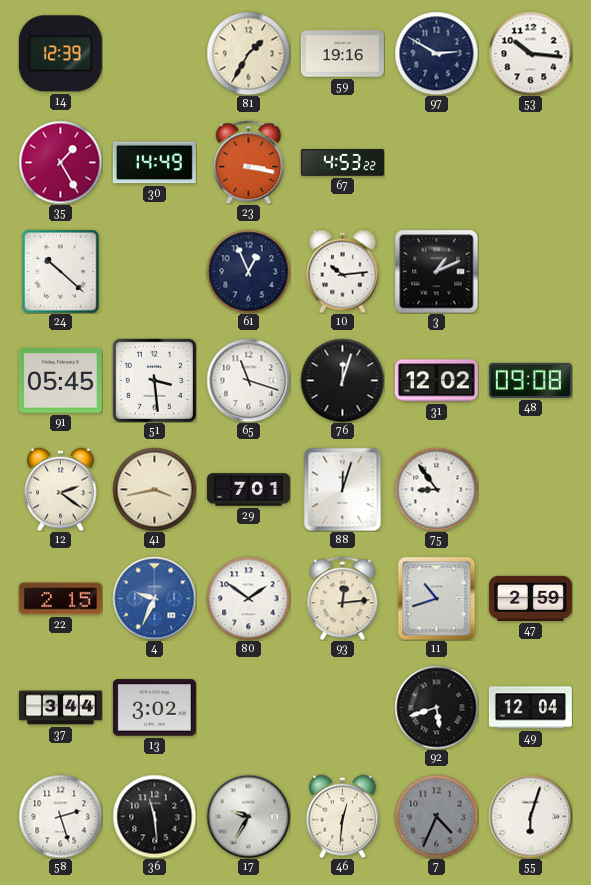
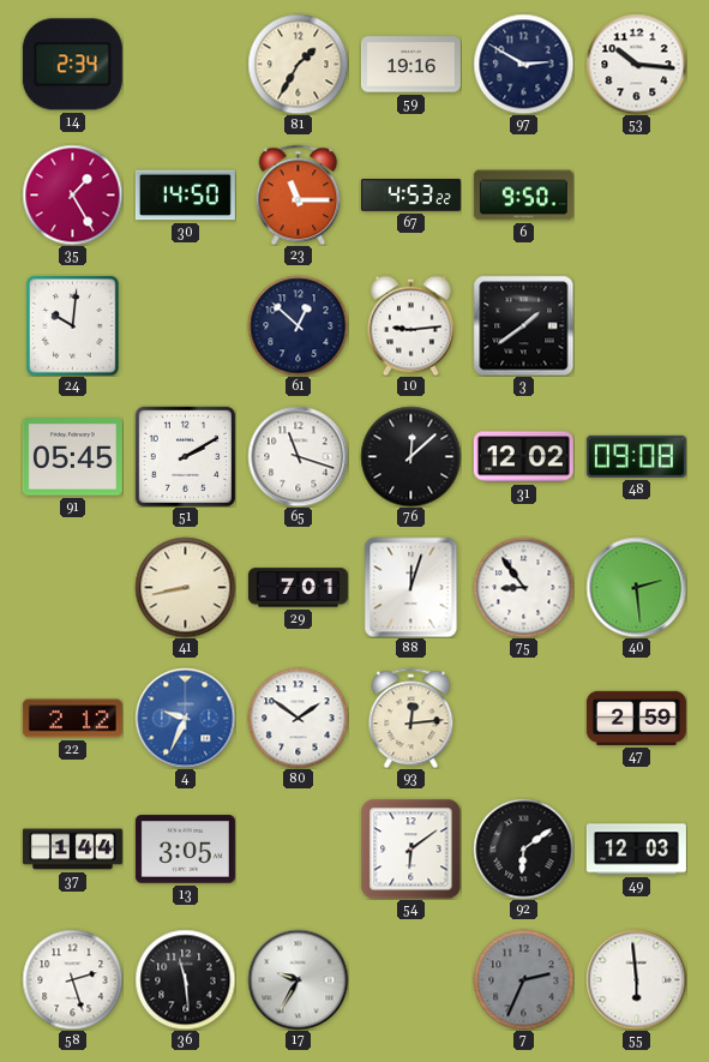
14: 12:39 -> 2:34 (72, 65)
30: 14:49 -> 14:50 (185, 196)
23: 3:17 -> 11:15 (299, 194)
6: none -> 9:50 (523, 196)
24: 10:22 -> 10:01 (73, 325)
61: 12:56 -> 12:52 (298, 325)
10: 10:14 -> 9:14 (411, 325)
3: 1:11 -> 1:39 (523, 325)
51: 3:29 -> 2:10 (185, 456)
76: 12:03 -> 12:08 (410, 456)
12: 2:21 -> none (61, 489)
41: 3:43 -> 8:43 (185, 587)
40: none -> 2:29 (636, 587)
22: 2:15 -> 2:12 (72, 719)
11: 10:42 -> none (437, 598)
37: 3:44 -> 1:44 (72, 850)
13: 3:02 -> 3:05 (185, 850)
54: none -> 6:09 (410, 848)
92: 5:42 -> 6:09 (523, 848)
49: 12:04 -> 12:03 (636, 850)
46: 12:31 -> none (343, 816)
7: 4:34 -> 2:34 (523, 979)
55: 6:03 -> 5:59 (636, 979)
